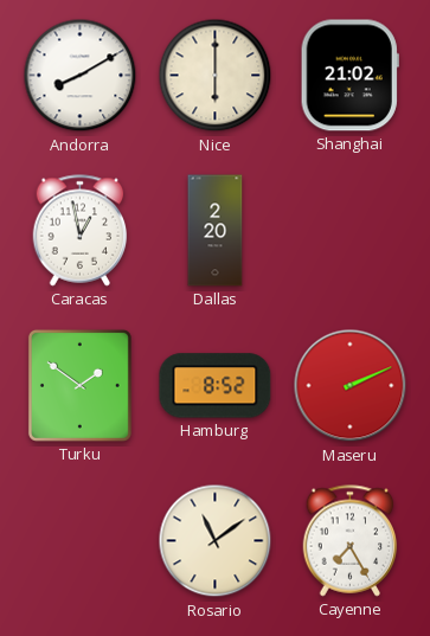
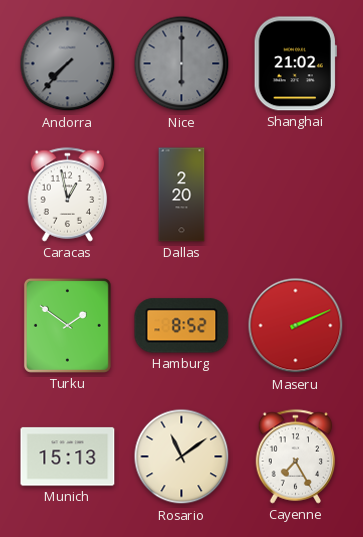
Andorra: 8:10 -> 7:37 (68, 64)
Andorra dial: white -> grey (68, 64)
Nice dial: cream -> grey (182, 64)
Munich: none -> 15:13 (68, 457)
